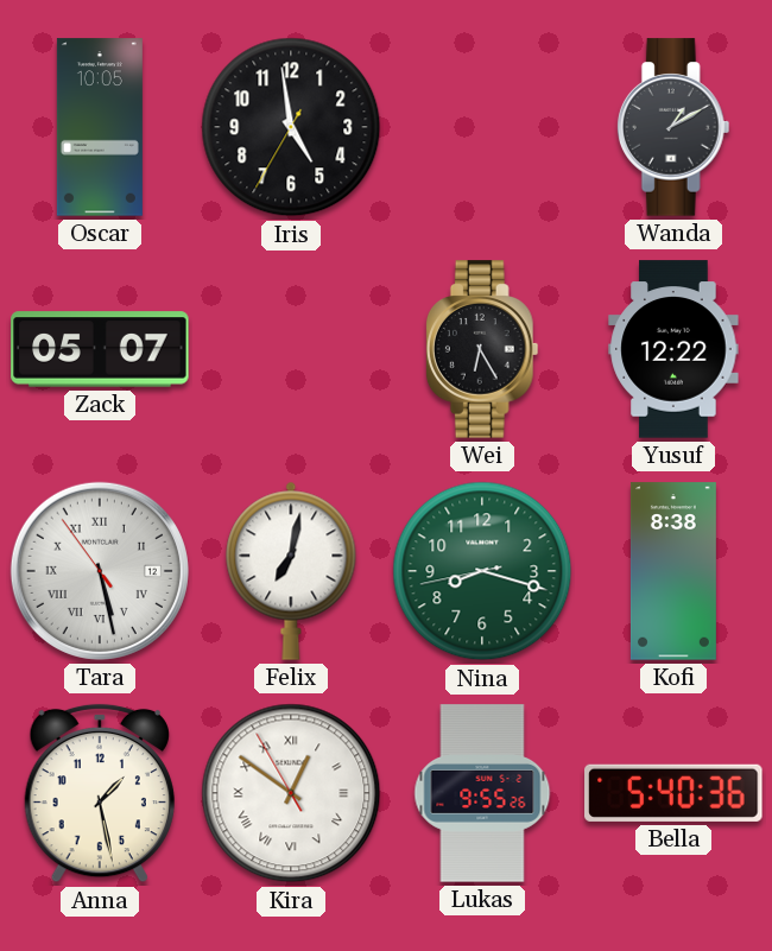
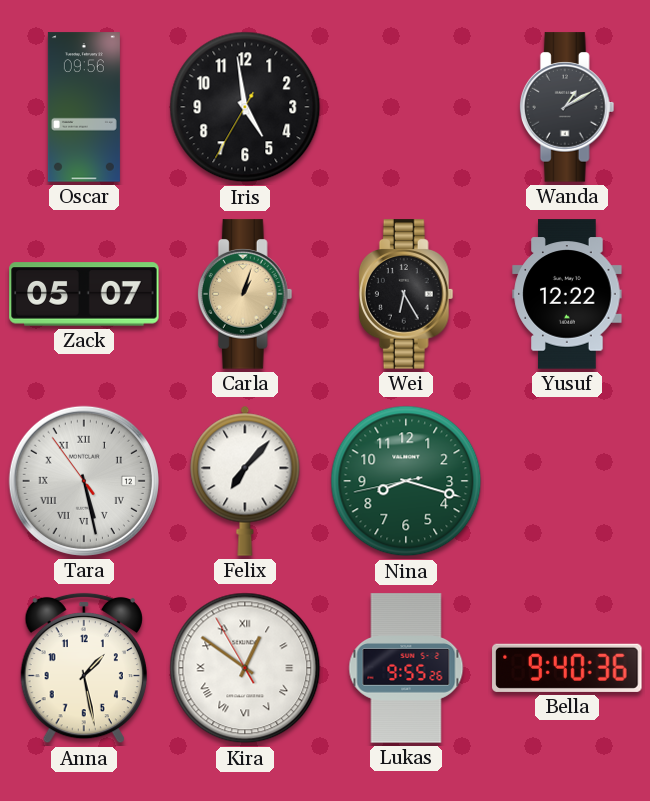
Oscar: 10:05 -> 09:56 (84, 107)
Carla: none -> 1:03 (245, 294)
Felix: 7:02 -> 7:07 (245, 481)
Kofi: 8:38 -> none (673, 571)
Bella: 5:40 -> 9:40 (567, 668)
